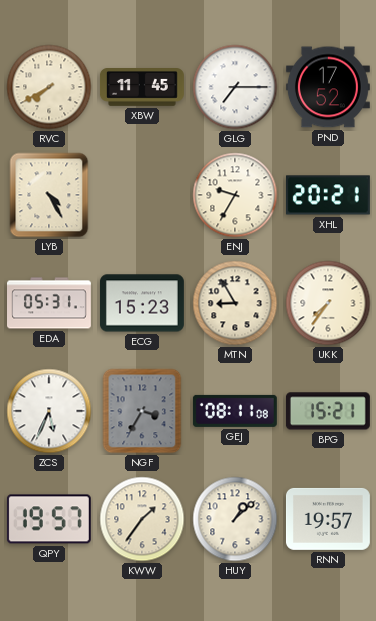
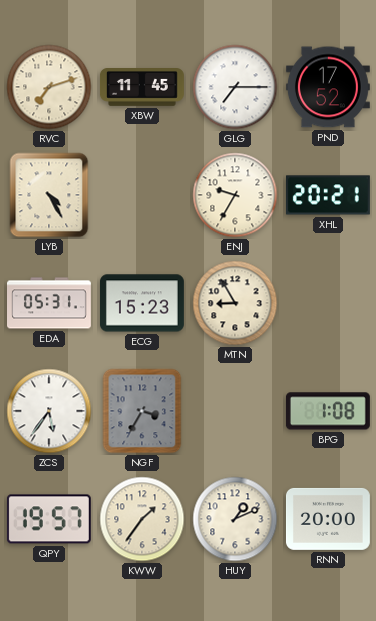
RVC: 7:40 -> 7:12 (49, 87)
UKK: 7:36 -> none (328, 303)
ZCS: 5:34 -> 5:36 (49, 411)
GEJ: 08:11 -> none (235, 411)
BPG: 15:21 -> 1:08 (328, 411)
HUY: 1:08 -> 1:11 (235, 519)
RNN: 19:57 -> 20:00 (328, 519)
